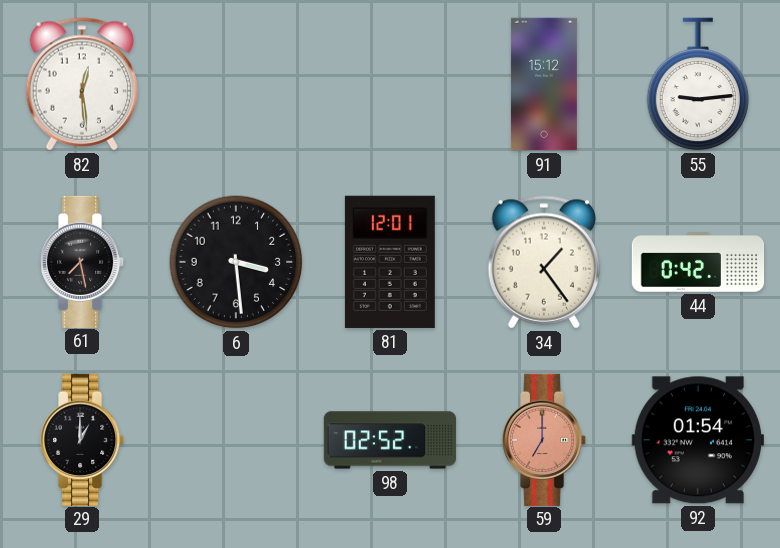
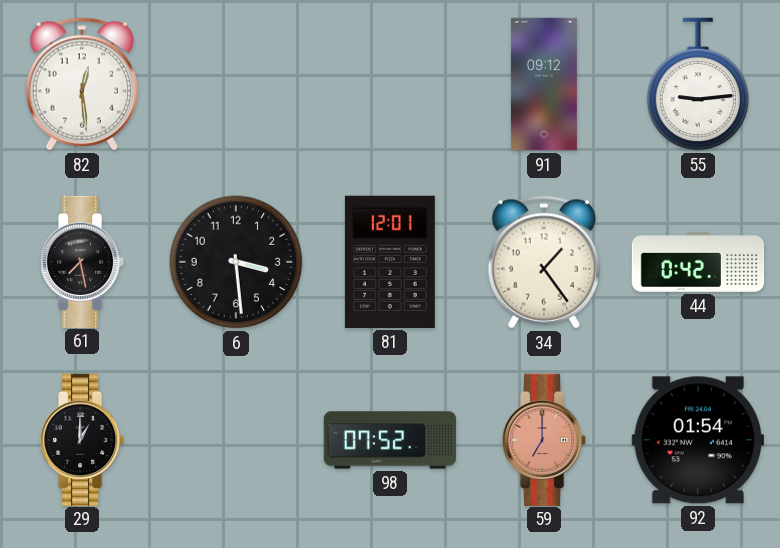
91: 15:12 -> 09:12 (544, 84)
98: 02:52 -> 07:52 (390, 440)
